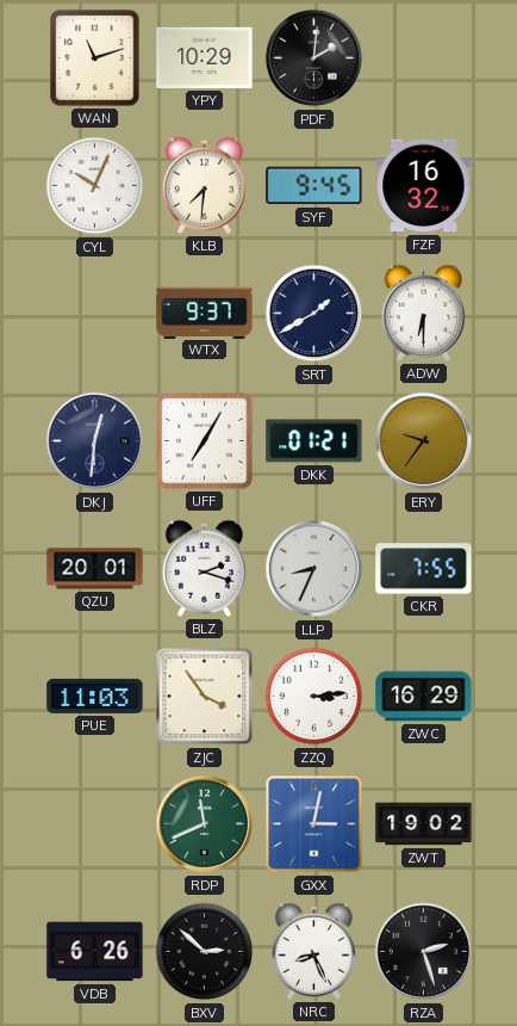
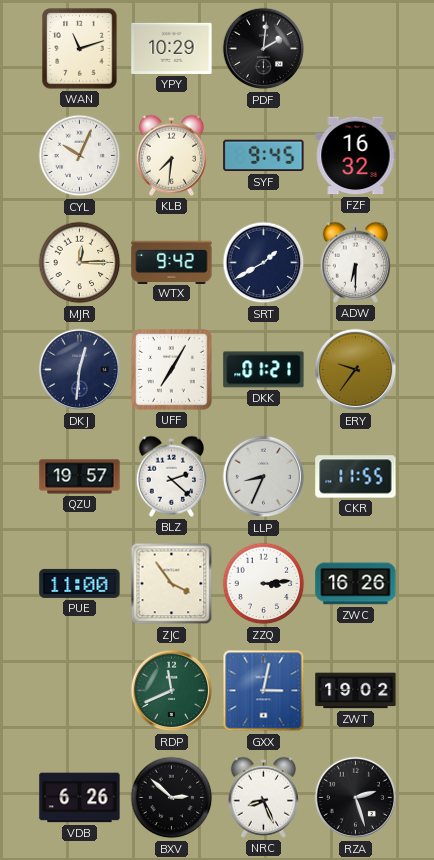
MJR: none -> 12:15 (80, 263)
WTX: 9:37 -> 9:42 (172, 262)
QZU: 20:01 -> 19:57 (80, 477)
BLZ: 2:18 -> 2:22 (171, 476)
CKR: 7:55 -> 11:55 (356, 477)
PUE: 11:03 -> 11:00 (80, 583)
ZWC: 16:29 -> 16:26 (356, 584)
